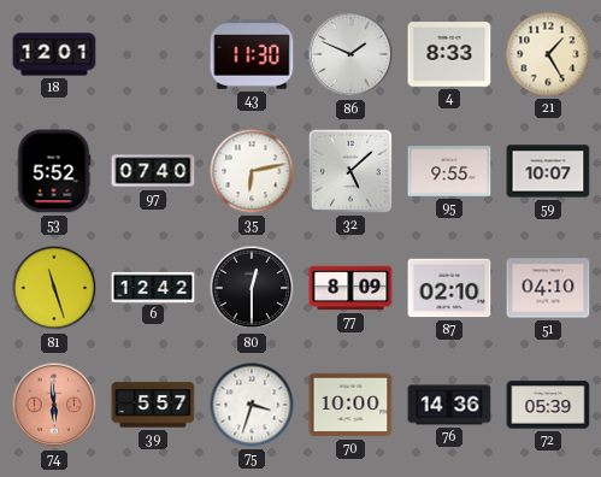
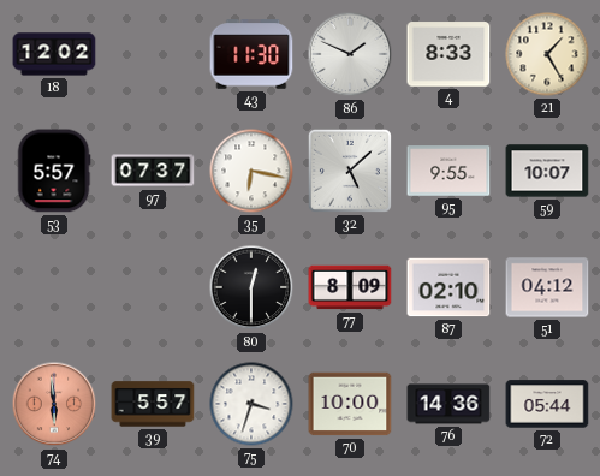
18: 12:01 -> 12:02 (54, 54)
53: 5:52 -> 5:57 (54, 171)
97: 07:40 -> 07:37 (153, 171)
35: 6:13 -> 6:17 (251, 171)
81: 11:27 -> none (54, 288)
6: 12:42 -> none (153, 287)
51: 04:10 -> 04:12 (547, 287)
72: 05:39 -> 05:44 (547, 404)
